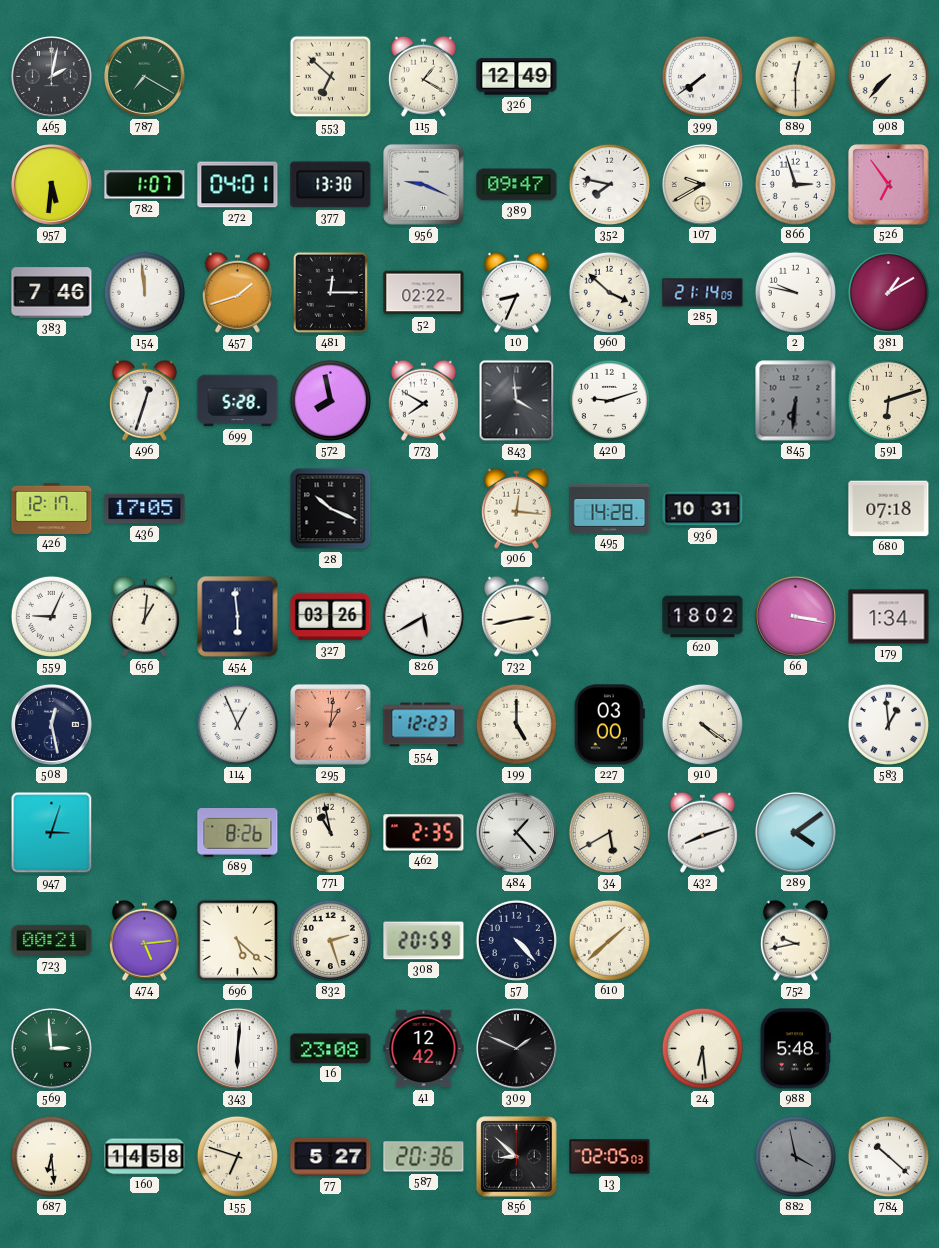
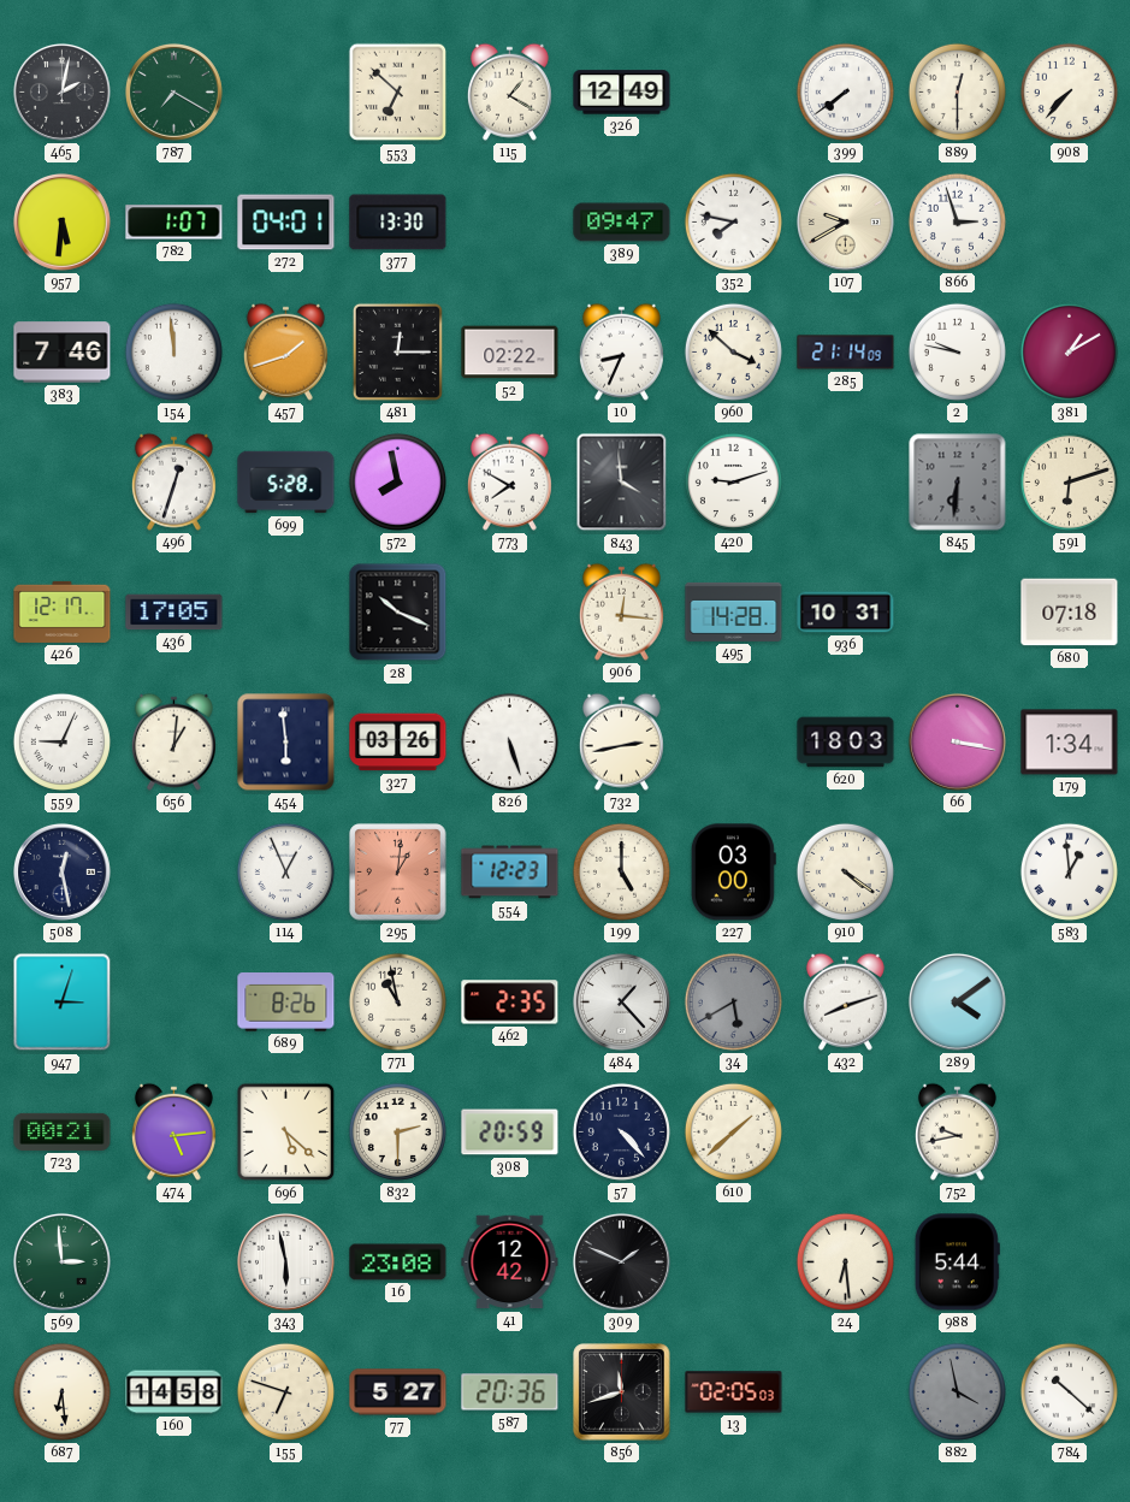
956: 9:19 -> none (424, 185)
526: 6:54 -> none (889, 185)
826: 5:40 -> 5:27 (509, 741)
620: 18:02 -> 18:03 (846, 743)
34 dial: cream -> grey (733, 1001)
832: 2:27 -> 2:30 (397, 1131)
343: 6:01 -> 5:58 (285, 1261)
988: 5:48 -> 5:44 (957, 1262)
856: 8:52 -> 11:42 (622, 1392)
